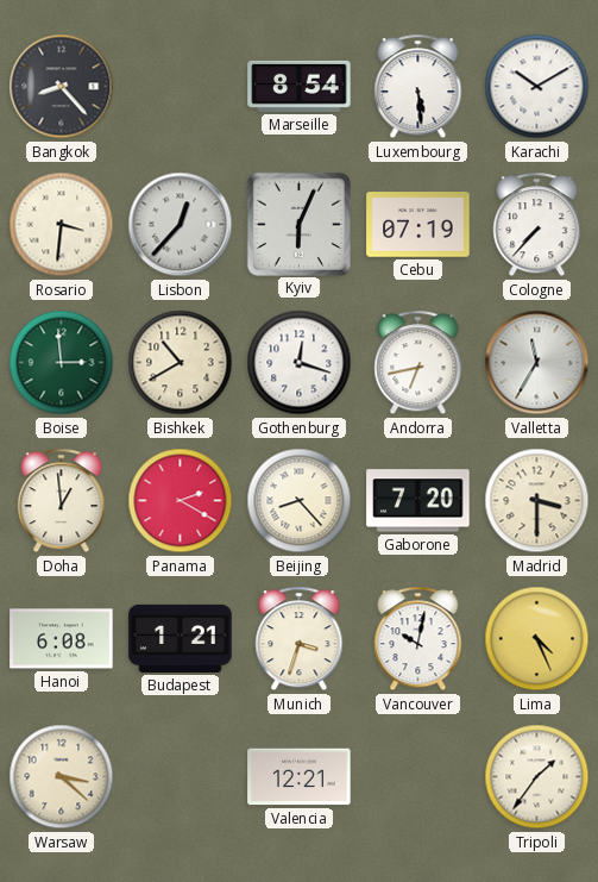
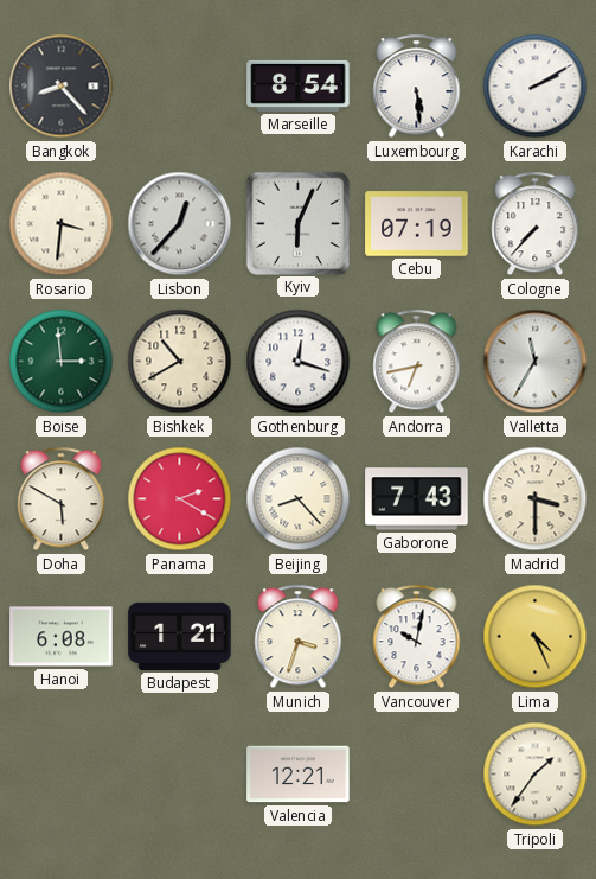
Karachi: 10:10 -> 2:10 (536, 87)
Doha: 12:59 -> 5:50 (62, 499)
Gaborone: 7:20 -> 7:43 (417, 499)
Warsaw: 3:22 -> none (62, 777)
